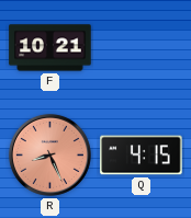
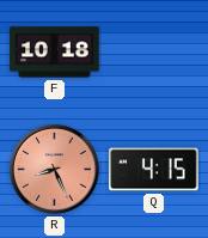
F: 10:21 -> 10:18 (55, 53)
